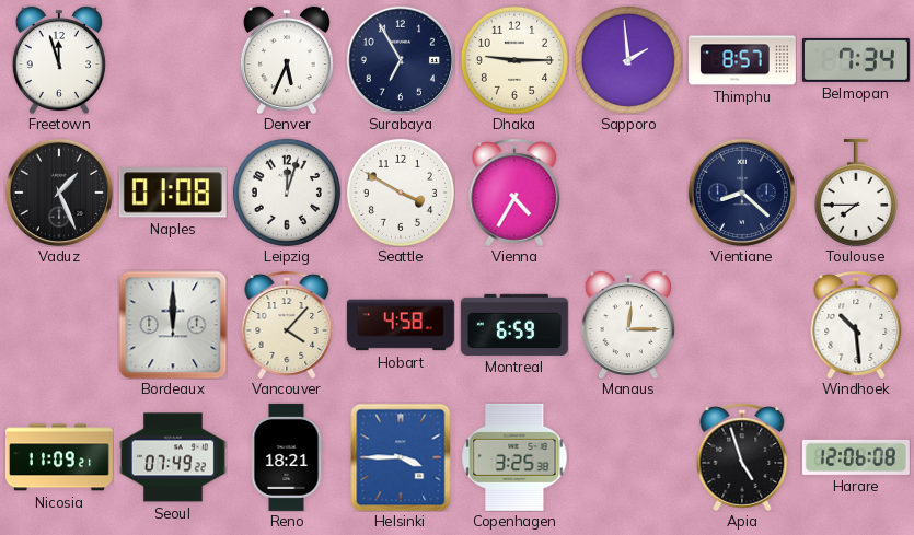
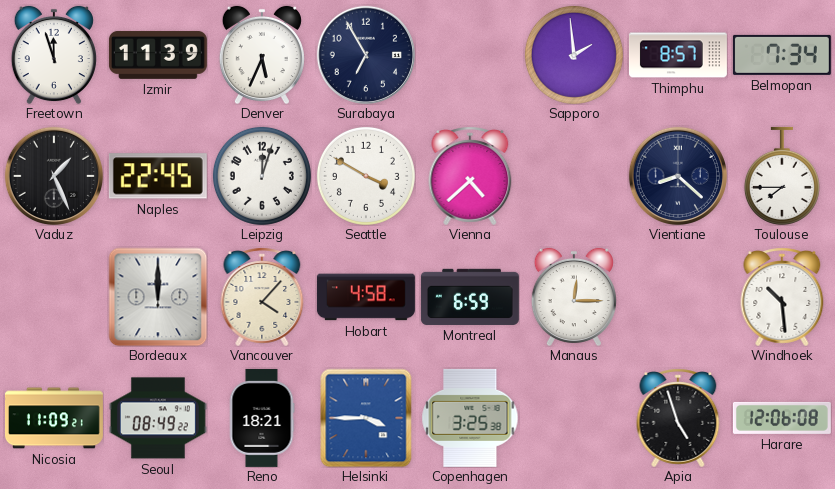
Izmir: none -> 11:39 (158, 55)
Dhaka: 9:15 -> none (514, 60)
Naples: 01:08 -> 22:45 (158, 176)
Vienna: 4:35 -> 4:38 (470, 176)
Seoul: 07:49 -> 08:49 (158, 418)
